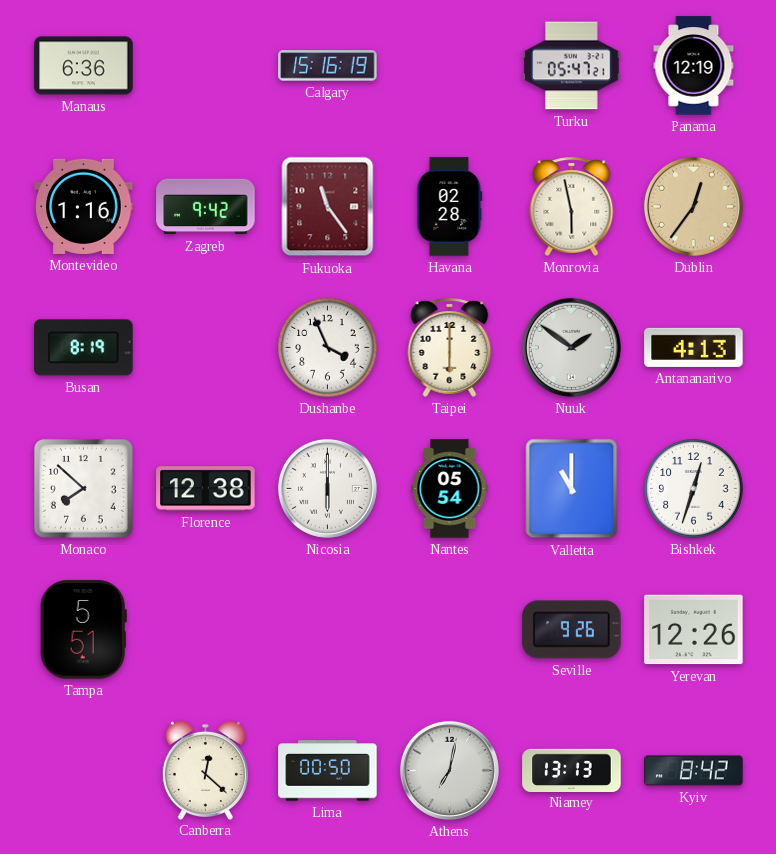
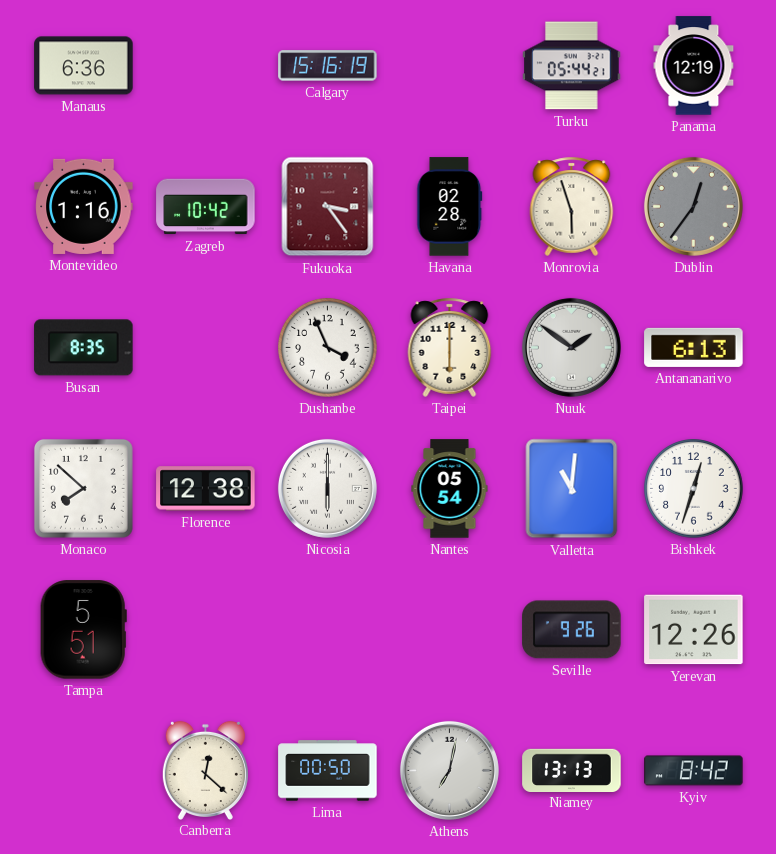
Turku: 05:47 -> 05:44 (572, 66)
Zagreb: 9:42 -> 10:42 (206, 207)
Fukuoka: 11:24 -> 3:24 (328, 207)
Monrovia: 5:58 -> 5:57 (572, 206)
Dublin dial: champagne -> grey (693, 206)
Busan: 8:19 -> 8:35 (84, 348)
Antananarivo: 4:13 -> 6:13 (694, 347)
Valletta: 11:00 -> 11:01 (572, 489)
